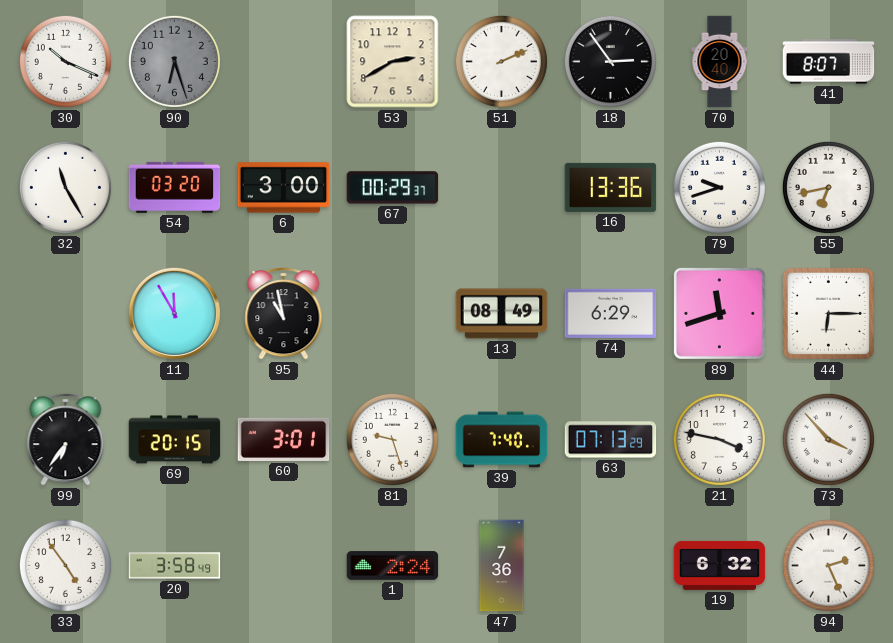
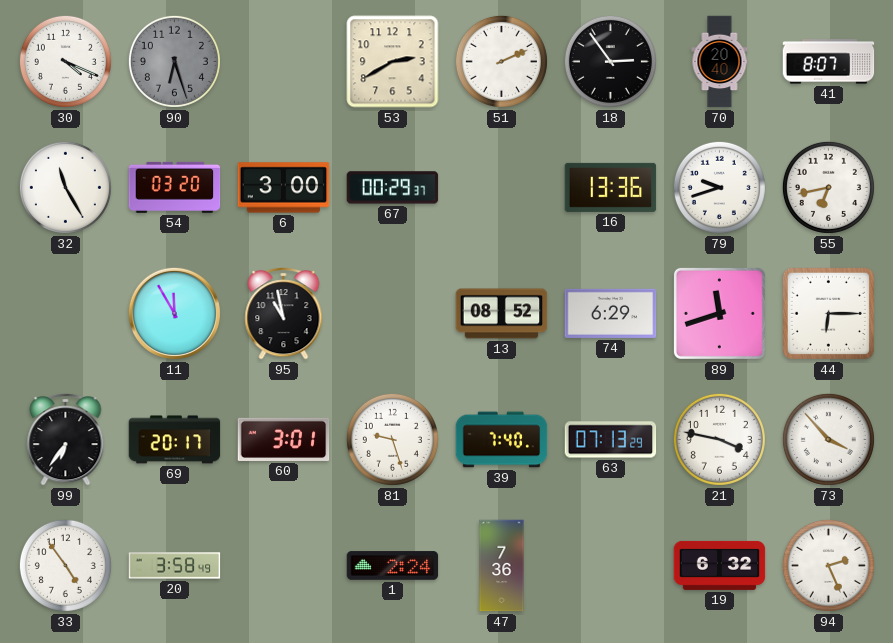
30: 10:19 -> 4:19 (65, 61)
13: 08:49 -> 08:52 (502, 314)
69: 20:15 -> 20:17 (175, 440)
